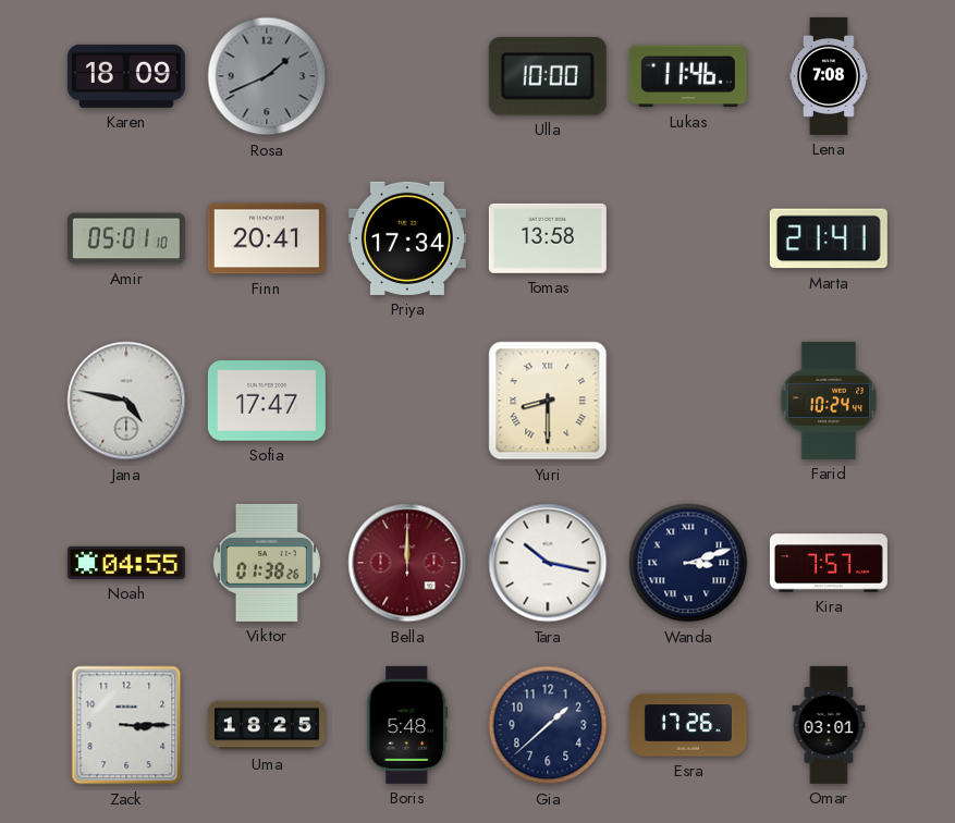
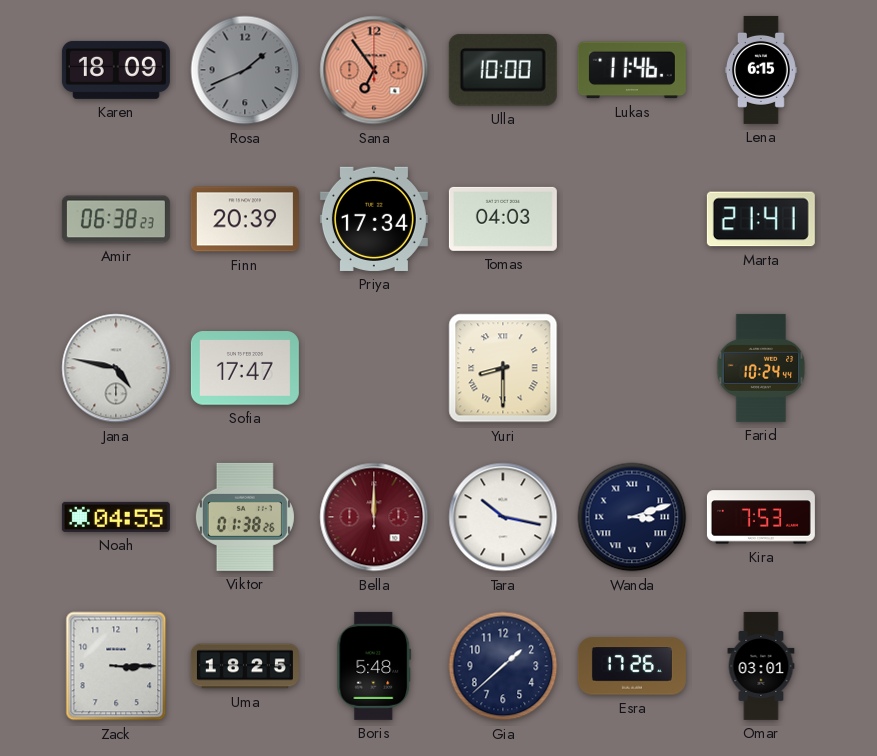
Sana: none -> 6:54 (374, 70)
Lena: 7:08 -> 6:15 (761, 70)
Amir: 05:01 -> 06:38 (116, 219)
Finn: 20:41 -> 20:39 (245, 219)
Tomas: 13:58 -> 04:03 (503, 219)
Kira: 7:57 -> 7:53 (761, 517)
